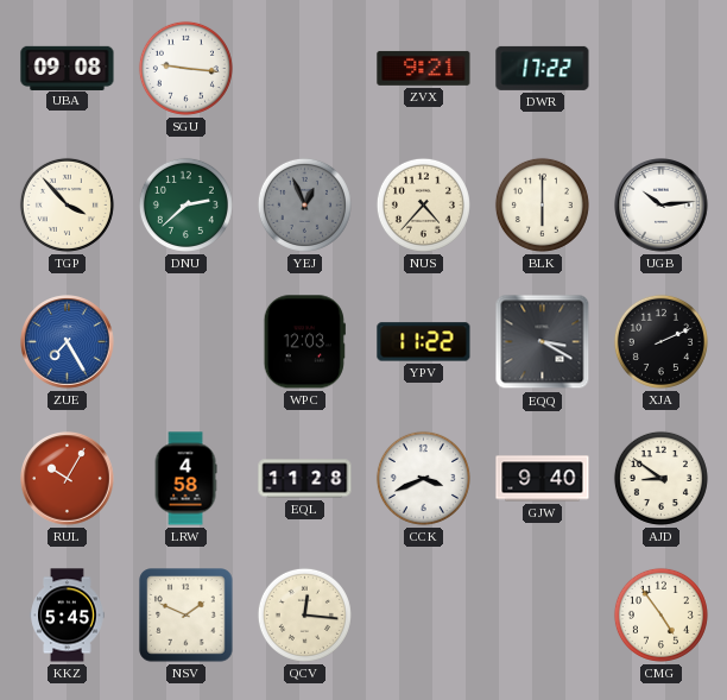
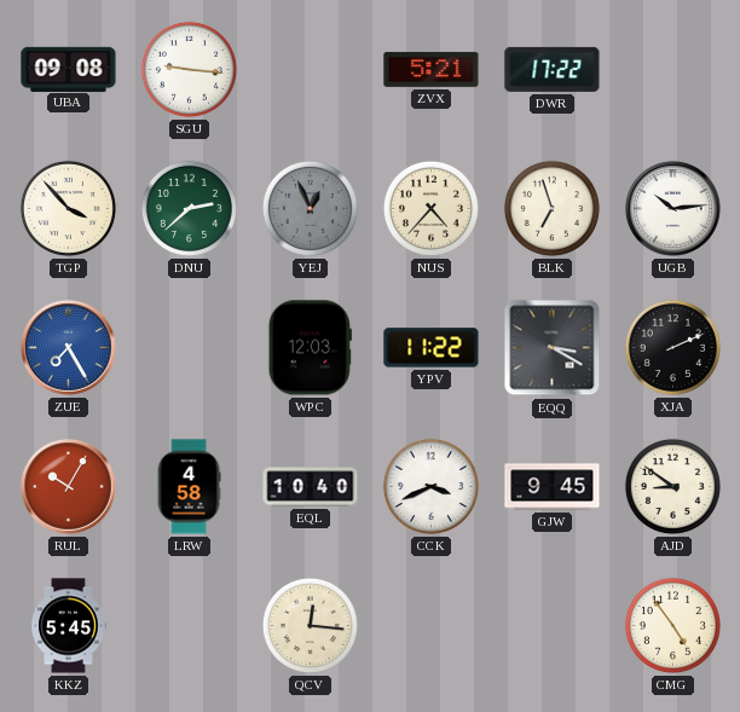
ZVX: 9:21 -> 5:21 (432, 69)
BLK: 6:00 -> 6:57 (551, 208)
EQL: 11:28 -> 10:40 (311, 487)
GJW: 9:40 -> 9:45 (553, 487)
NSV: 1:49 -> none (187, 616)
